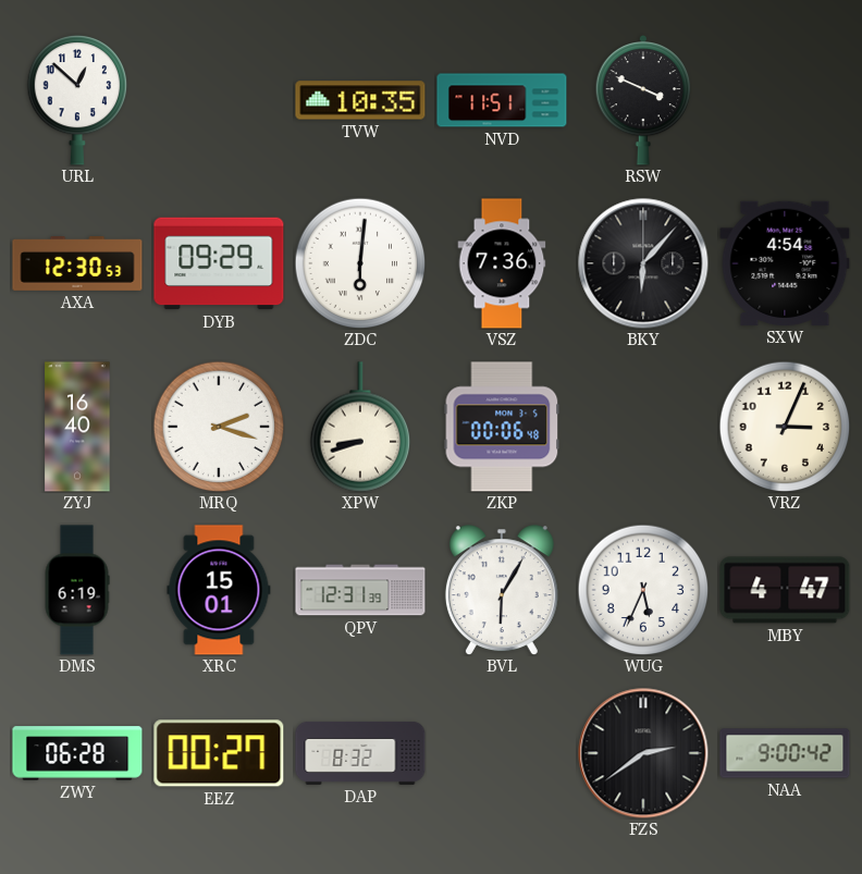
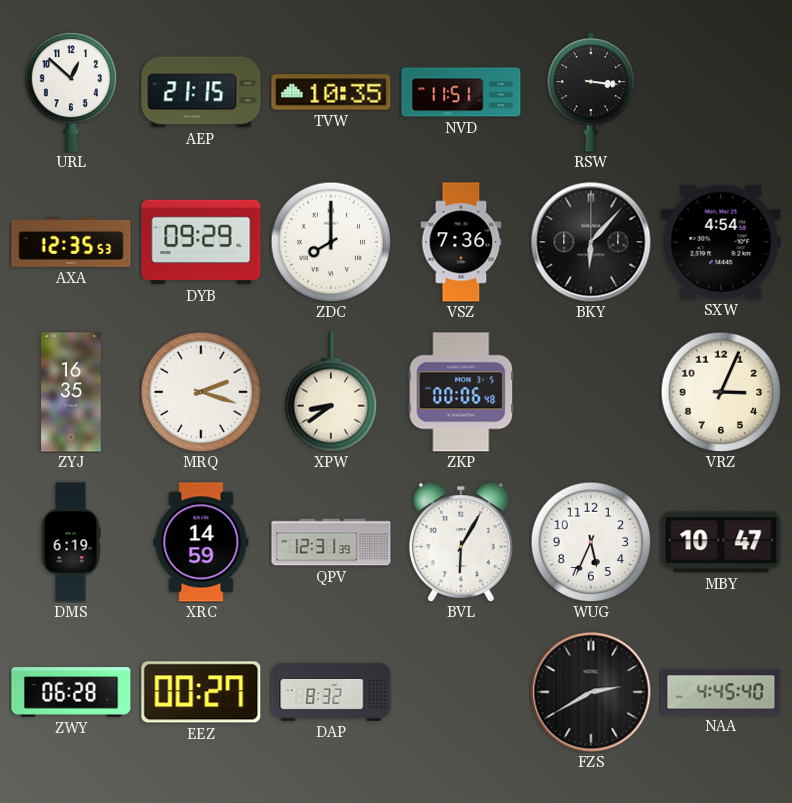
AEP: none -> 21:15 (201, 92)
RSW: 3:49 -> 3:16 (591, 92)
AXA: 12:30 -> 12:35 (71, 243)
ZDC: 6:01 -> 8:00 (331, 242)
ZYJ: 16:40 -> 16:35 (71, 392)
XPW: 8:42 -> 8:39 (331, 392)
XRC: 15:01 -> 14:59 (201, 542)
MBY: 4:47 -> 10:47 (721, 542)
FZS: 2:39 -> 2:40 (591, 692)
NAA: 9:00 -> 4:45 (721, 692)
